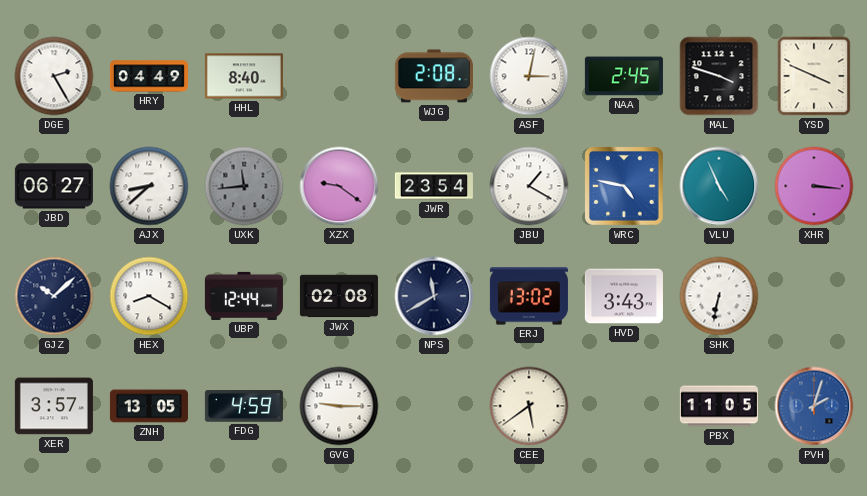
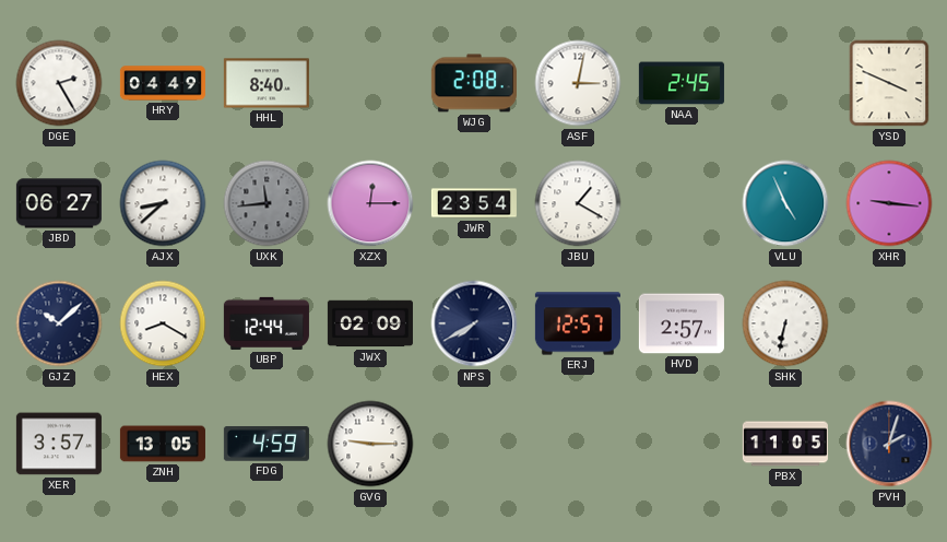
MAL: 3:48 -> none (719, 76)
XZX: 9:21 -> 12:15 (370, 203)
WRC: 4:47 -> none (625, 187)
XHR: 3:16 -> 9:16 (889, 203)
JWX: 02:08 -> 02:09 (370, 323)
NPS: 11:40 -> 7:40 (474, 323)
ERJ: 13:02 -> 12:57 (578, 323)
HVD: 3:43 -> 2:57 (682, 323)
CEE: 5:39 -> none (529, 406)
PVH dial: blue -> navy (889, 444)
